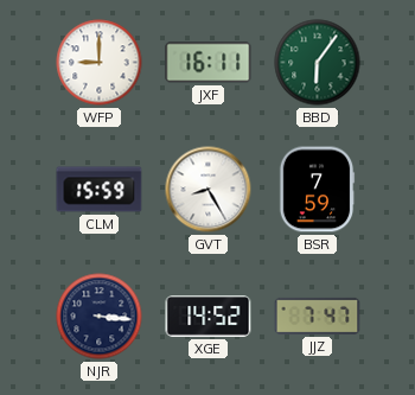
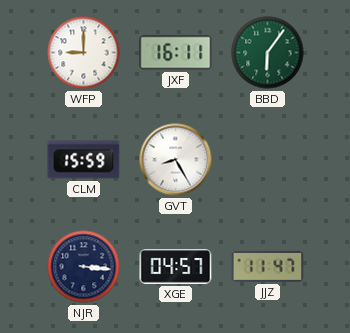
BSR: 7:59 -> none (317, 190)
XGE: 14:52 -> 04:57 (176, 267)
JJZ: 7:47 -> 11:47 (268, 266)
